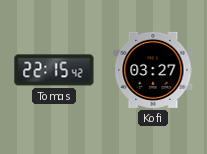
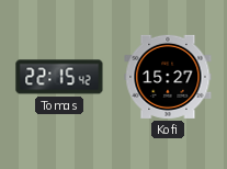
Kofi: 03:27 -> 15:27 (168, 77)
